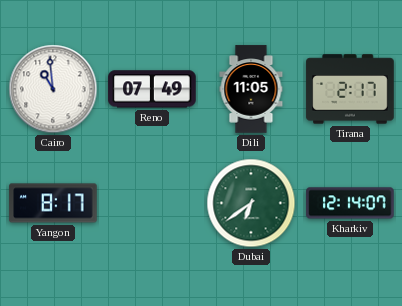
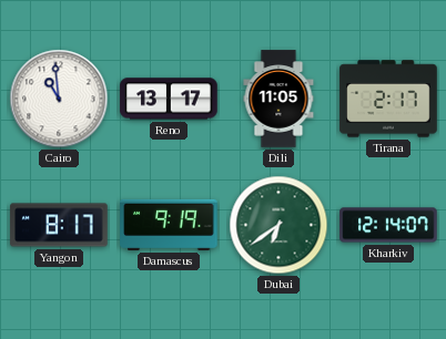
Reno: 07:49 -> 13:17 (169, 99)
Damascus: none -> 9:19 (169, 225)
